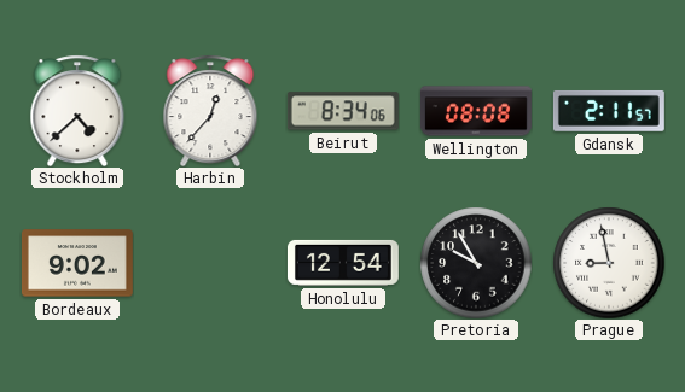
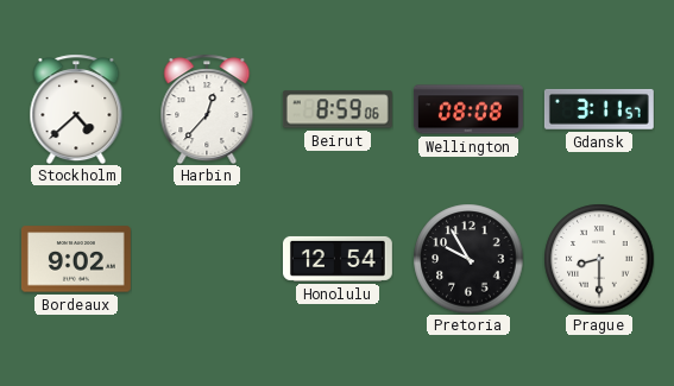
Beirut: 8:34 -> 8:59 (338, 109)
Gdansk: 2:11 -> 3:11 (599, 109)
Prague: 8:58 -> 8:30 (599, 259)
